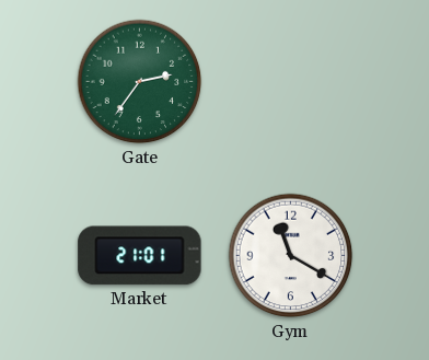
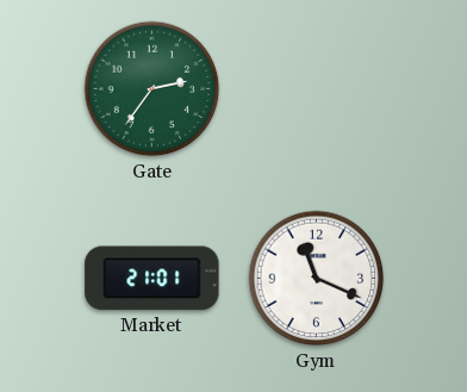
Gym: 11:20 -> 11:19 (317, 279)
